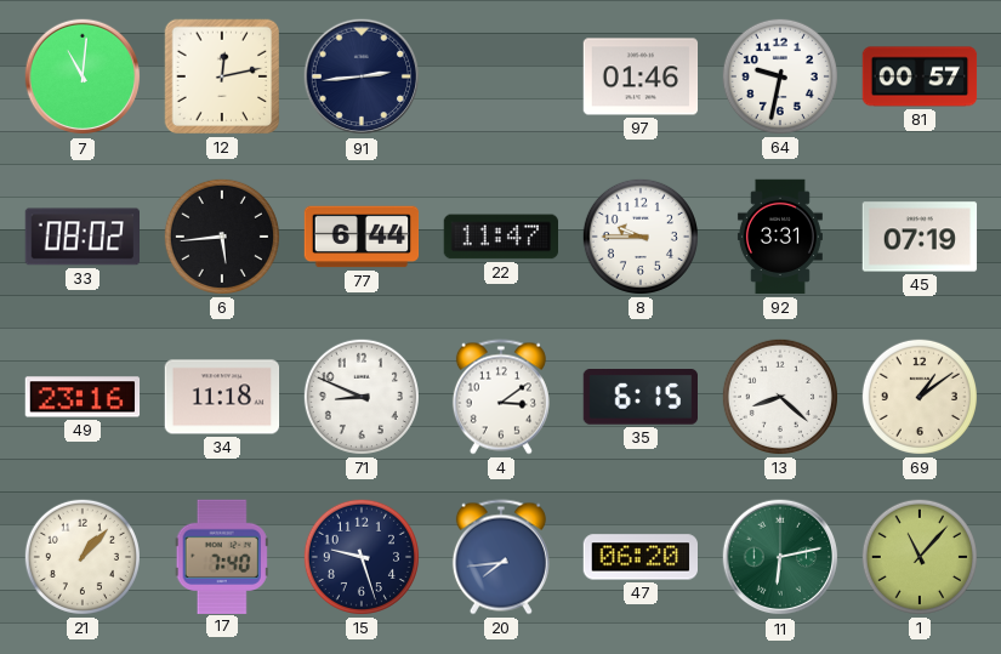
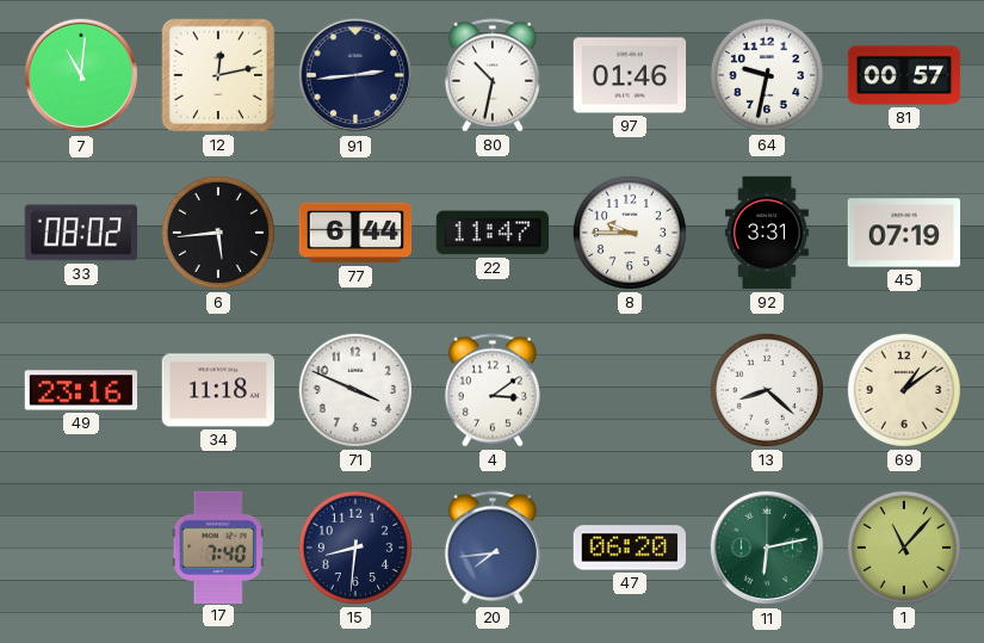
80: none -> 10:32 (493, 75)
71: 8:49 -> 3:49 (355, 390)
35: 6:15 -> none (639, 397)
21: 1:07 -> none (83, 557)
15: 9:27 -> 8:31 (355, 548)
